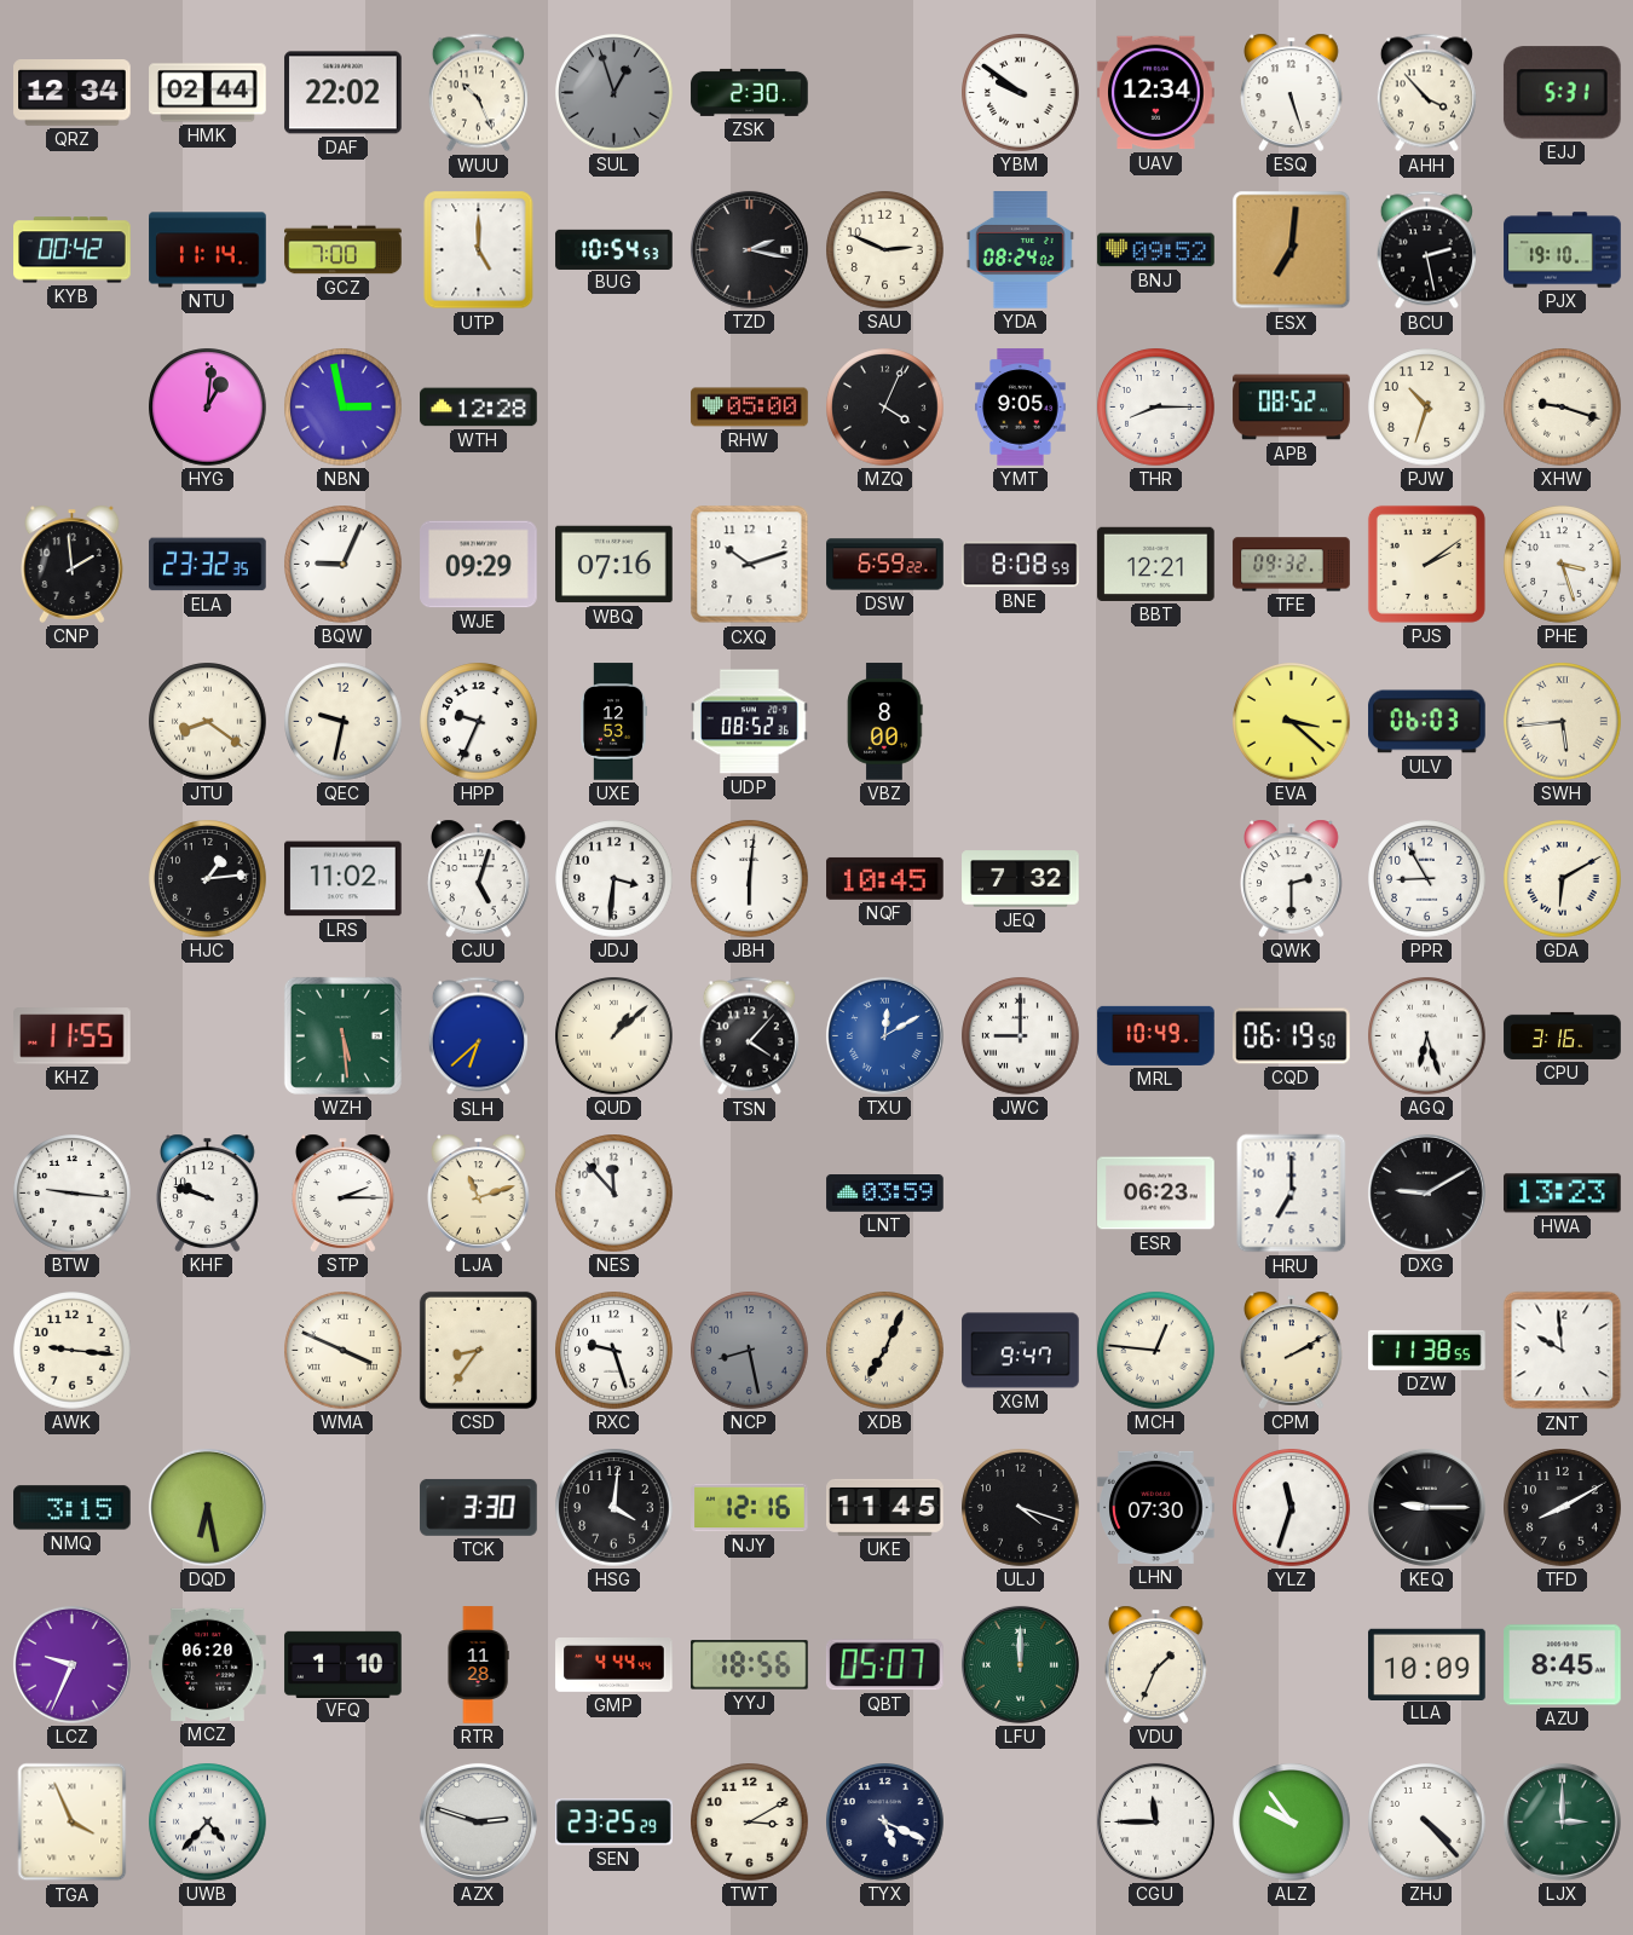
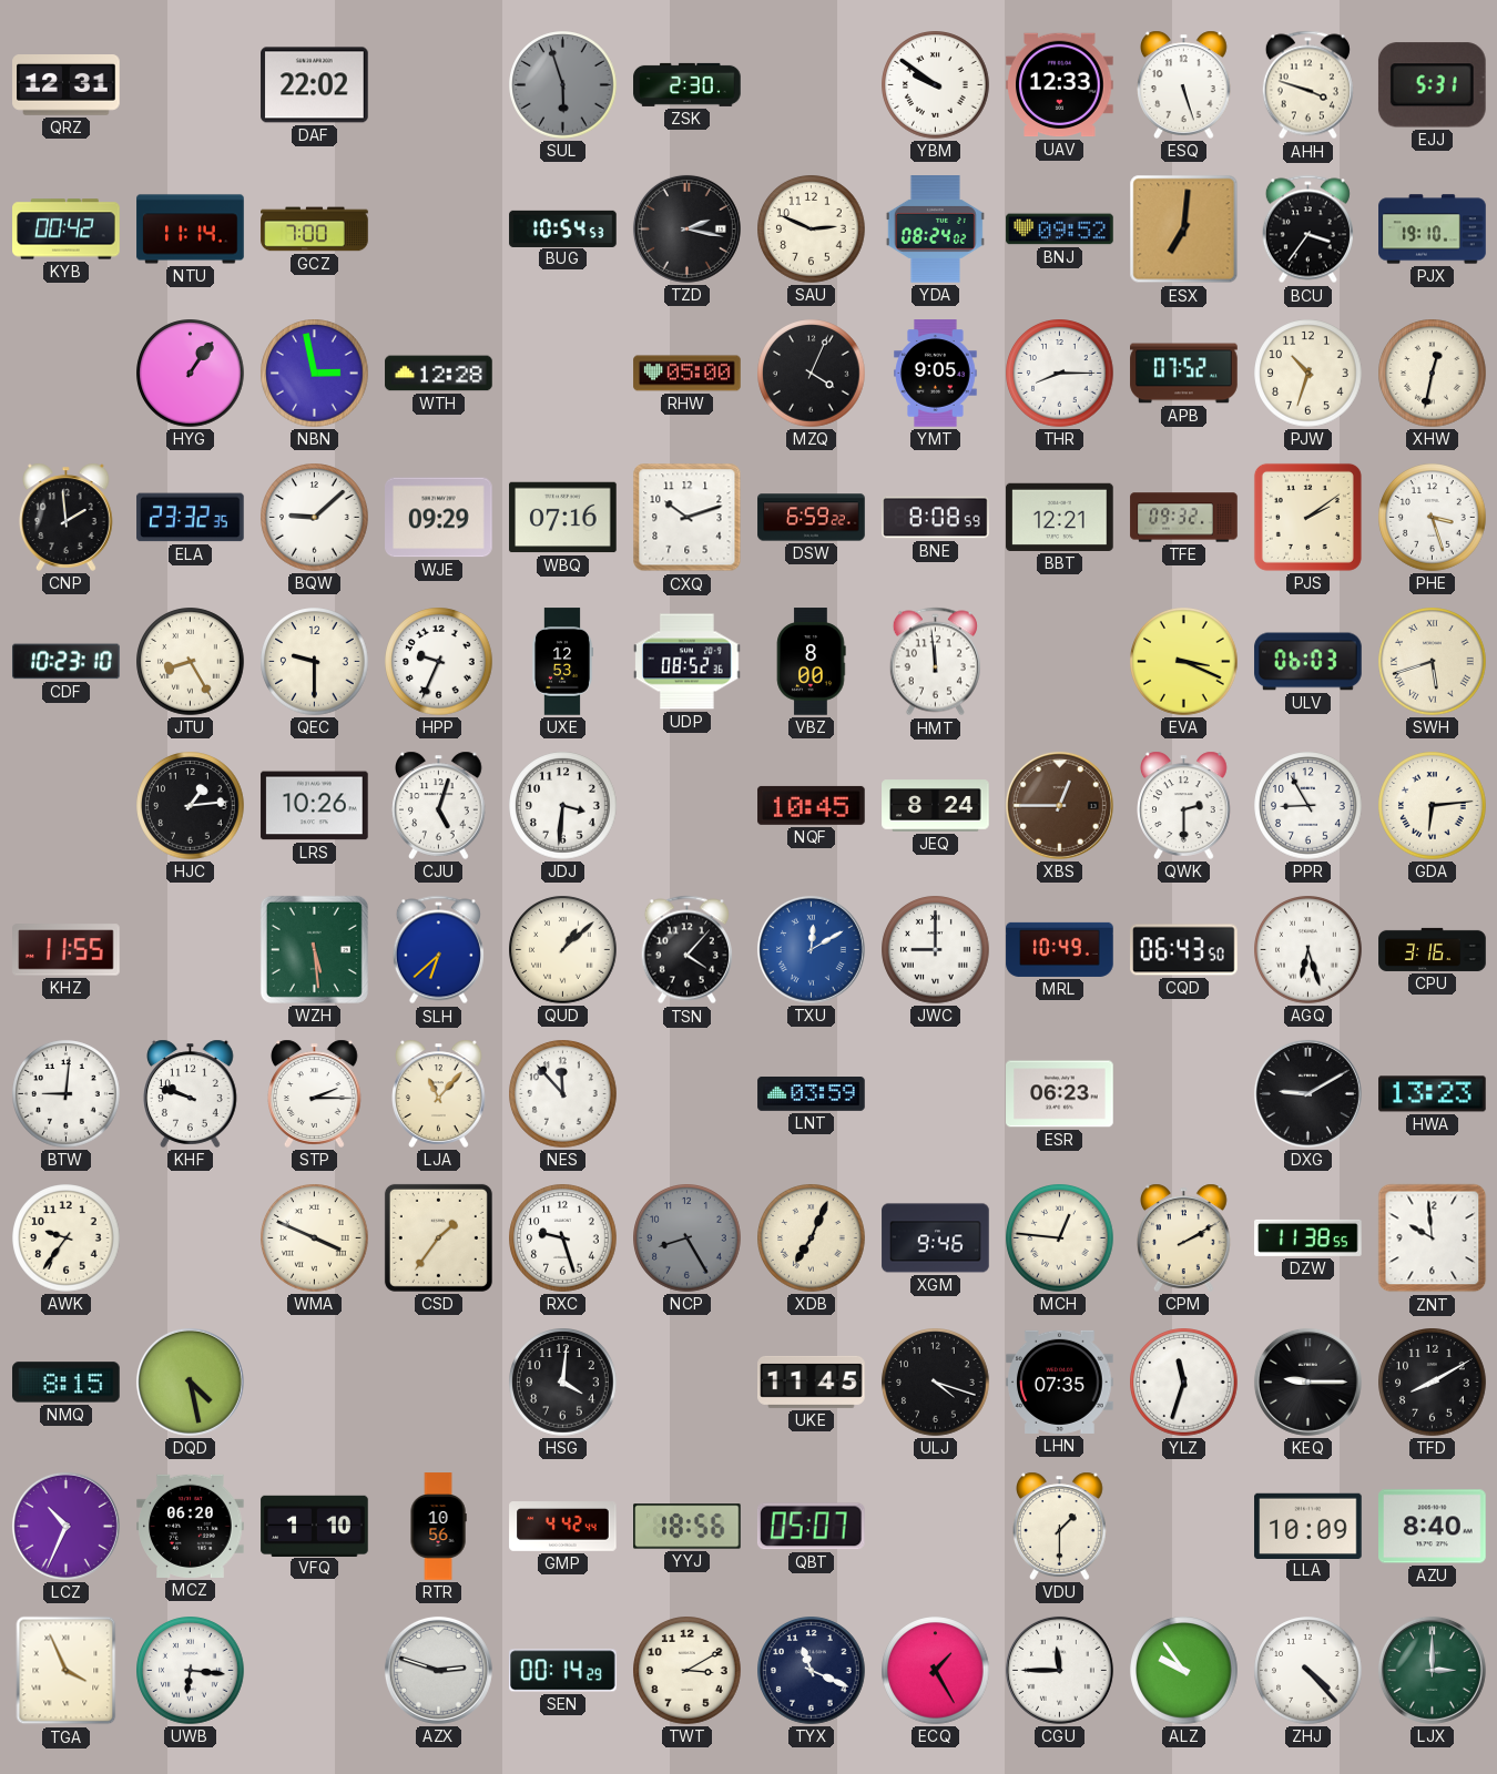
QRZ: 12:34 -> 12:31 (67, 85)
HMK: 02:44 -> none (208, 93)
WUU: 10:26 -> none (478, 93)
SUL: 12:57 -> 5:57 (563, 85)
UAV: 12:34 -> 12:33 (1060, 85)
AHH: 3:53 -> 3:48 (1307, 85)
UTP: 5:00 -> none (479, 250)
BCU: 2:28 -> 3:36 (1307, 230)
HYG: 1:01 -> 1:06 (191, 374)
APB: 08:52 -> 07:52 (1184, 374)
XHW: 9:18 -> 12:32 (1433, 374)
BQW: 9:04 -> 9:08 (315, 518)
CDF: none -> 10:23 (67, 662)
JTU: 8:21 -> 8:25 (191, 662)
QEC: 9:32 -> 9:30 (315, 662)
HMT: none -> 11:59 (935, 662)
EVA: 3:22 -> 3:19 (1184, 662)
SWH: 5:44 -> 5:42 (1433, 662)
LRS: 11:02 -> 10:26 (315, 806)
JBH: 6:01 -> none (750, 879)
JEQ: 7:32 -> 8:24 (936, 806)
XBS: none -> 12:45 (1059, 805)
GDA: 6:10 -> 6:14 (1433, 806)
CQD: 06:19 -> 06:43 (1184, 950)
BTW: 9:16 -> 9:01 (67, 1094)
LJA: 11:12 -> 11:07 (439, 1093)
HRU: 7:00 -> none (1292, 1194)
AWK: 9:16 -> 9:36 (67, 1238)
CSD: 8:36 -> 1:36 (438, 1237)
NCP: 8:28 -> 8:25 (688, 1238)
XGM: 9:47 -> 9:46 (936, 1238)
NMQ: 3:15 -> 8:15 (67, 1383)
DQD: 6:28 -> 4:28 (190, 1382)
TCK: 3:30 -> none (479, 1507)
NJY: 12:16 -> none (750, 1508)
LHN: 07:30 -> 07:35 (1060, 1382)
LCZ: 9:34 -> 10:34 (65, 1526)
RTR: 11:28 -> 10:56 (438, 1527)
GMP: 4:44 -> 4:42 (563, 1527)
LFU: 12:00 -> none (1020, 1664)
VDU: 1:34 -> 1:30 (1060, 1526)
AZU: 8:45 -> 8:40 (1433, 1527)
UWB: 4:37 -> 6:16 (191, 1671)
SEN: 23:25 -> 00:14 (563, 1671)
TYX: 5:19 -> 11:19 (812, 1671)
ECQ: none -> 1:25 (936, 1671)
